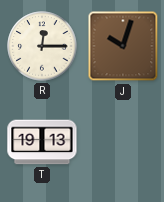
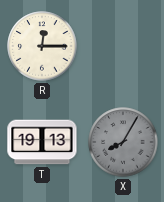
J: 10:03 -> none (123, 46)
X: none -> 8:05 (123, 142)
